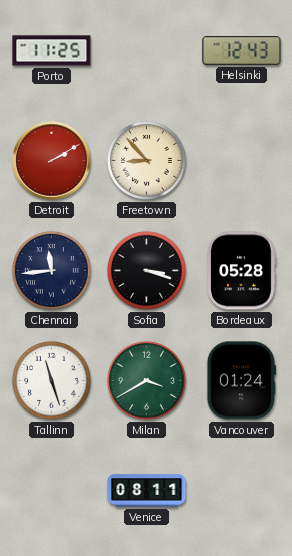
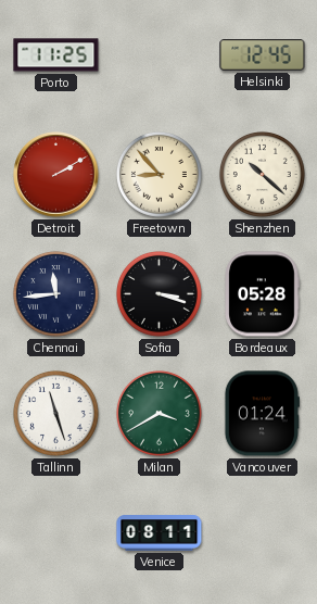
Helsinki: 12:43 -> 12:45 (263, 55)
Shenzhen: none -> 10:22 (262, 174)
